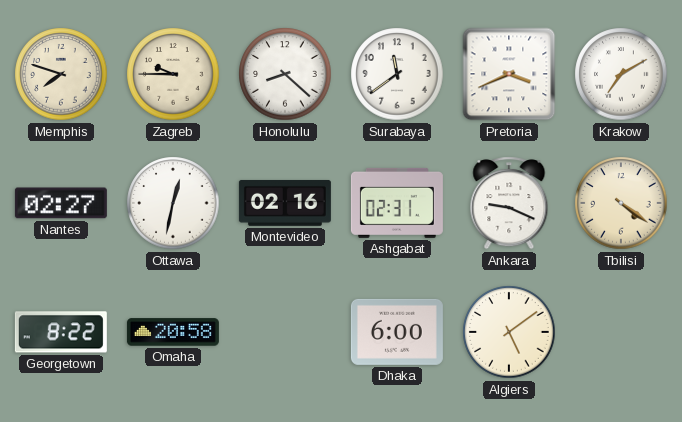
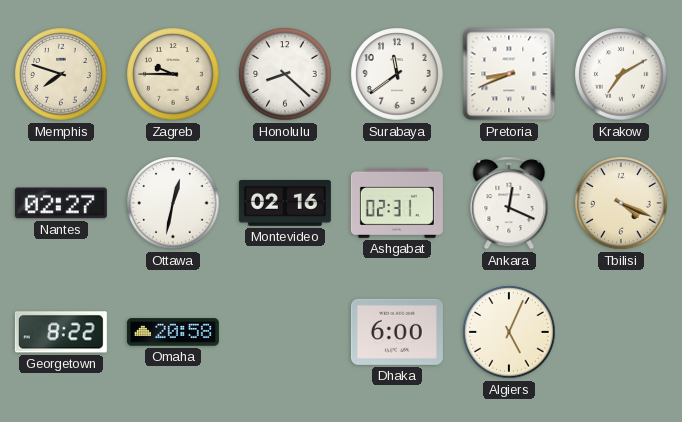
Pretoria: 3:41 -> 8:41 (509, 74)
Ankara: 9:19 -> 12:19 (509, 203)
Tbilisi: 4:21 -> 4:19 (621, 203)
Algiers: 5:09 -> 5:04 (509, 332)
